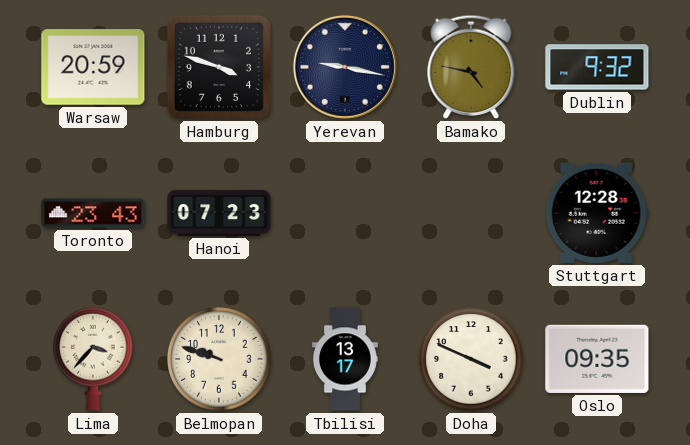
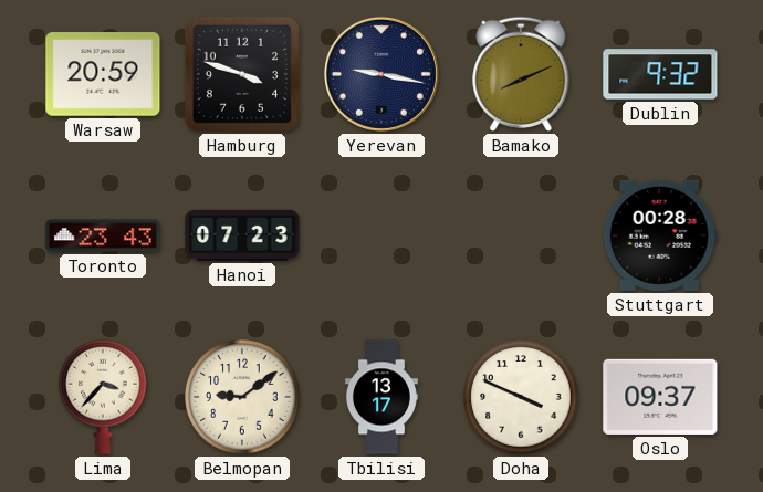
Bamako: 4:47 -> 8:11 (521, 74)
Stuttgart: 12:28 -> 00:28 (660, 235)
Belmopan: 9:48 -> 9:09 (242, 397)
Oslo: 09:35 -> 09:37 (660, 397)
